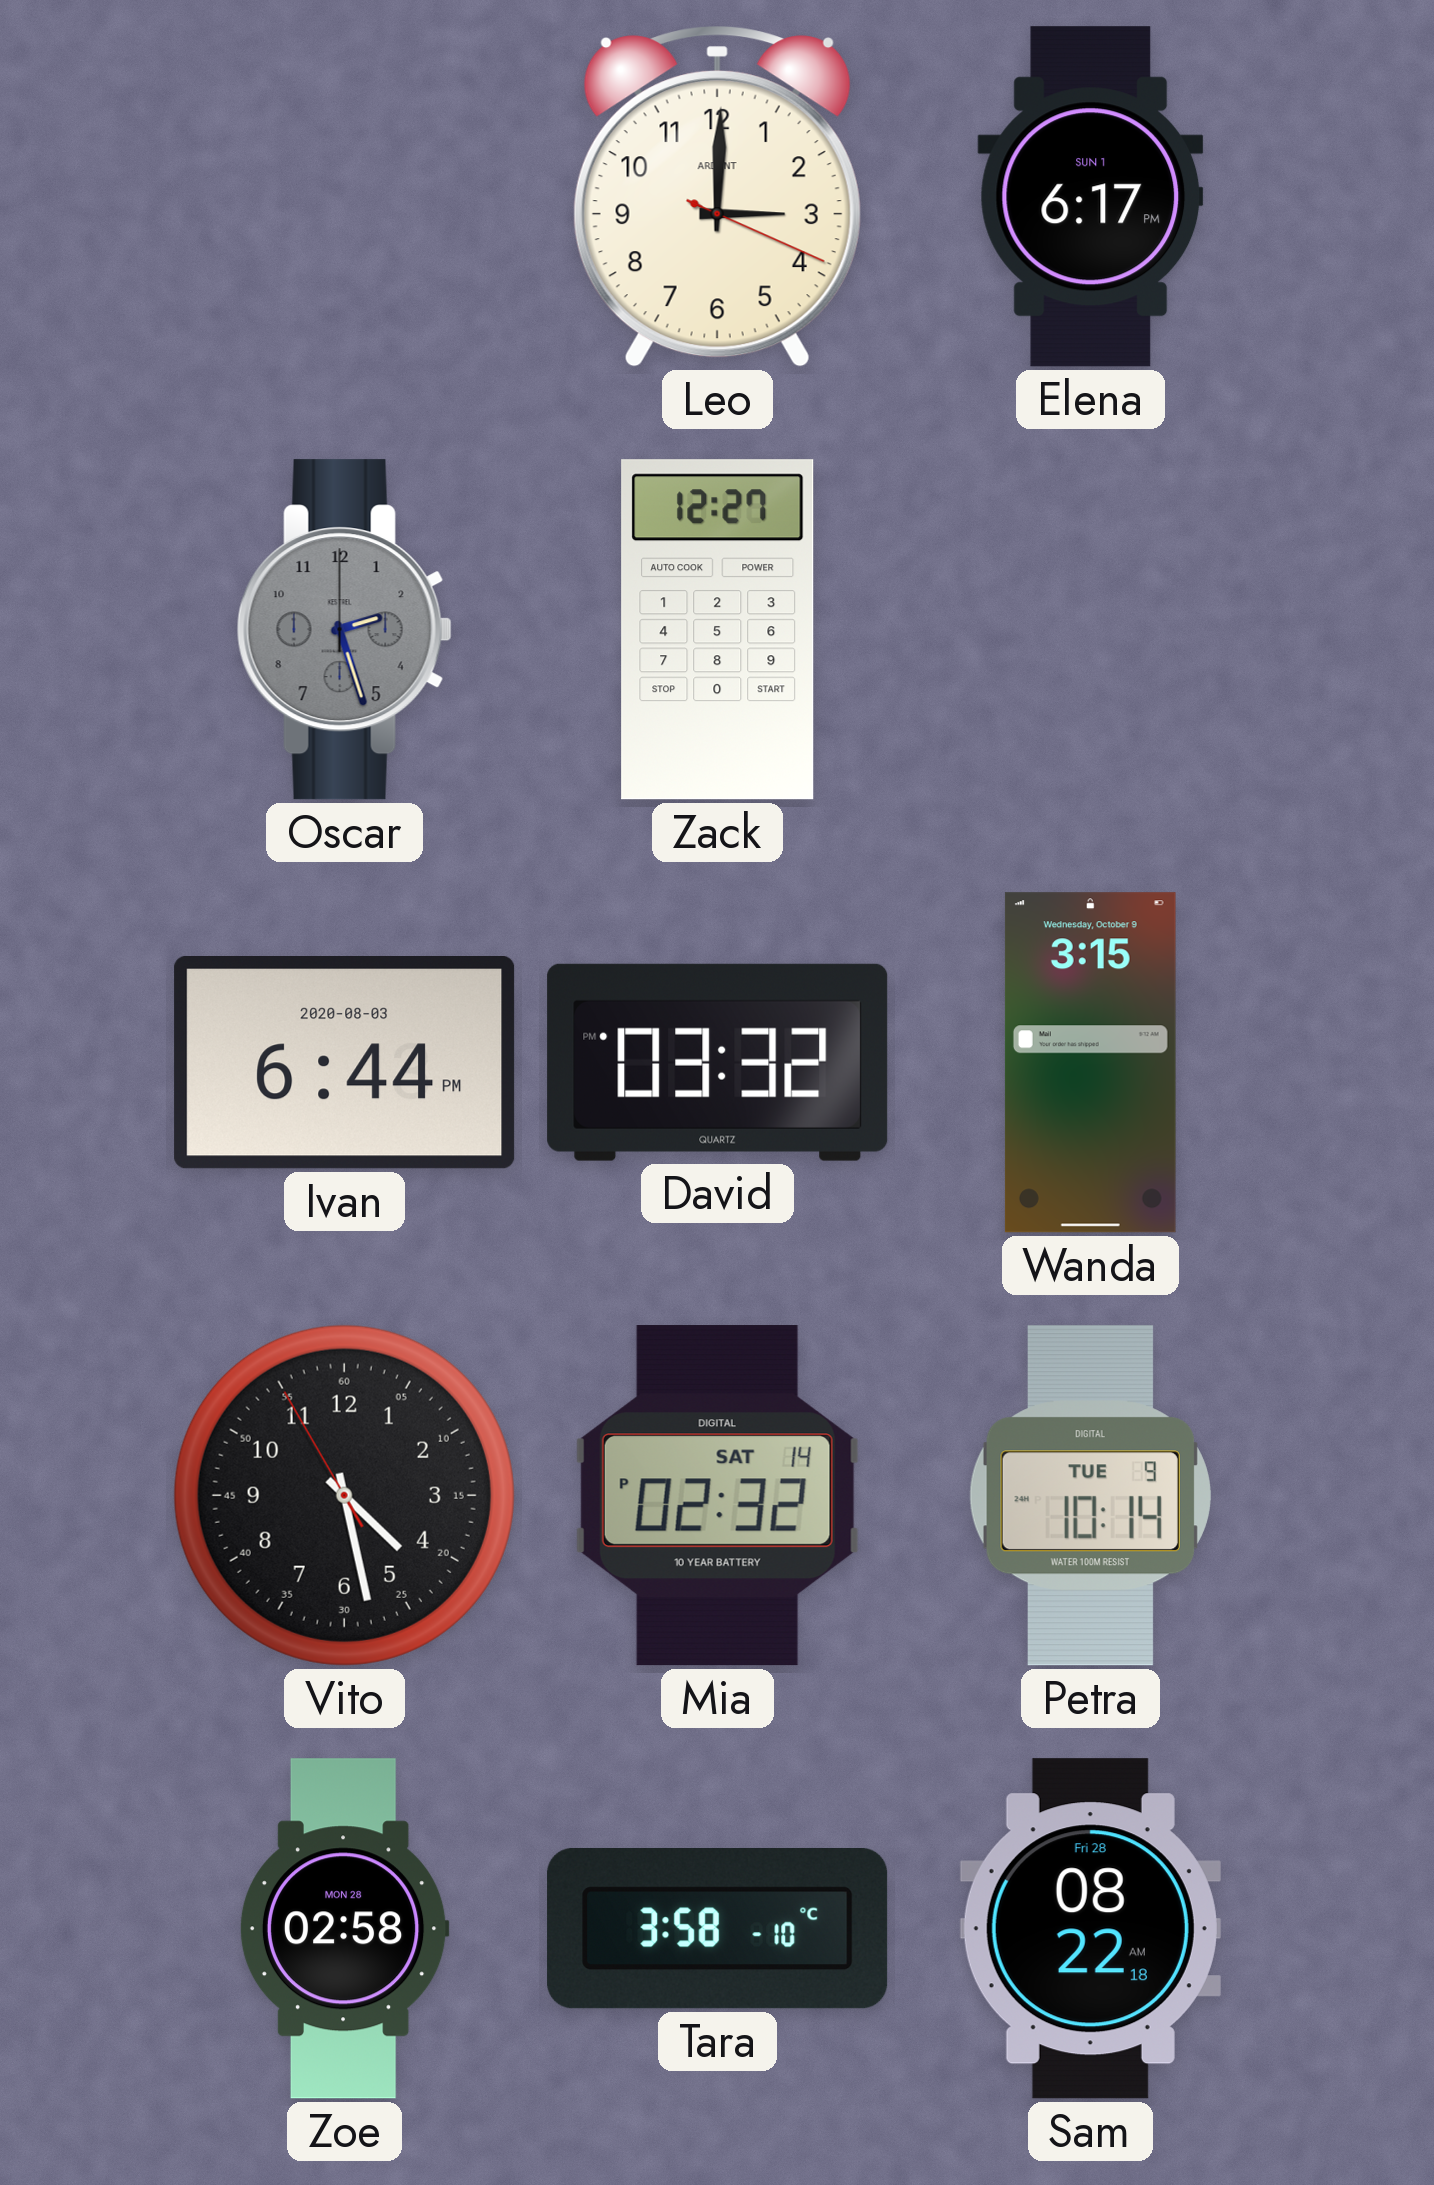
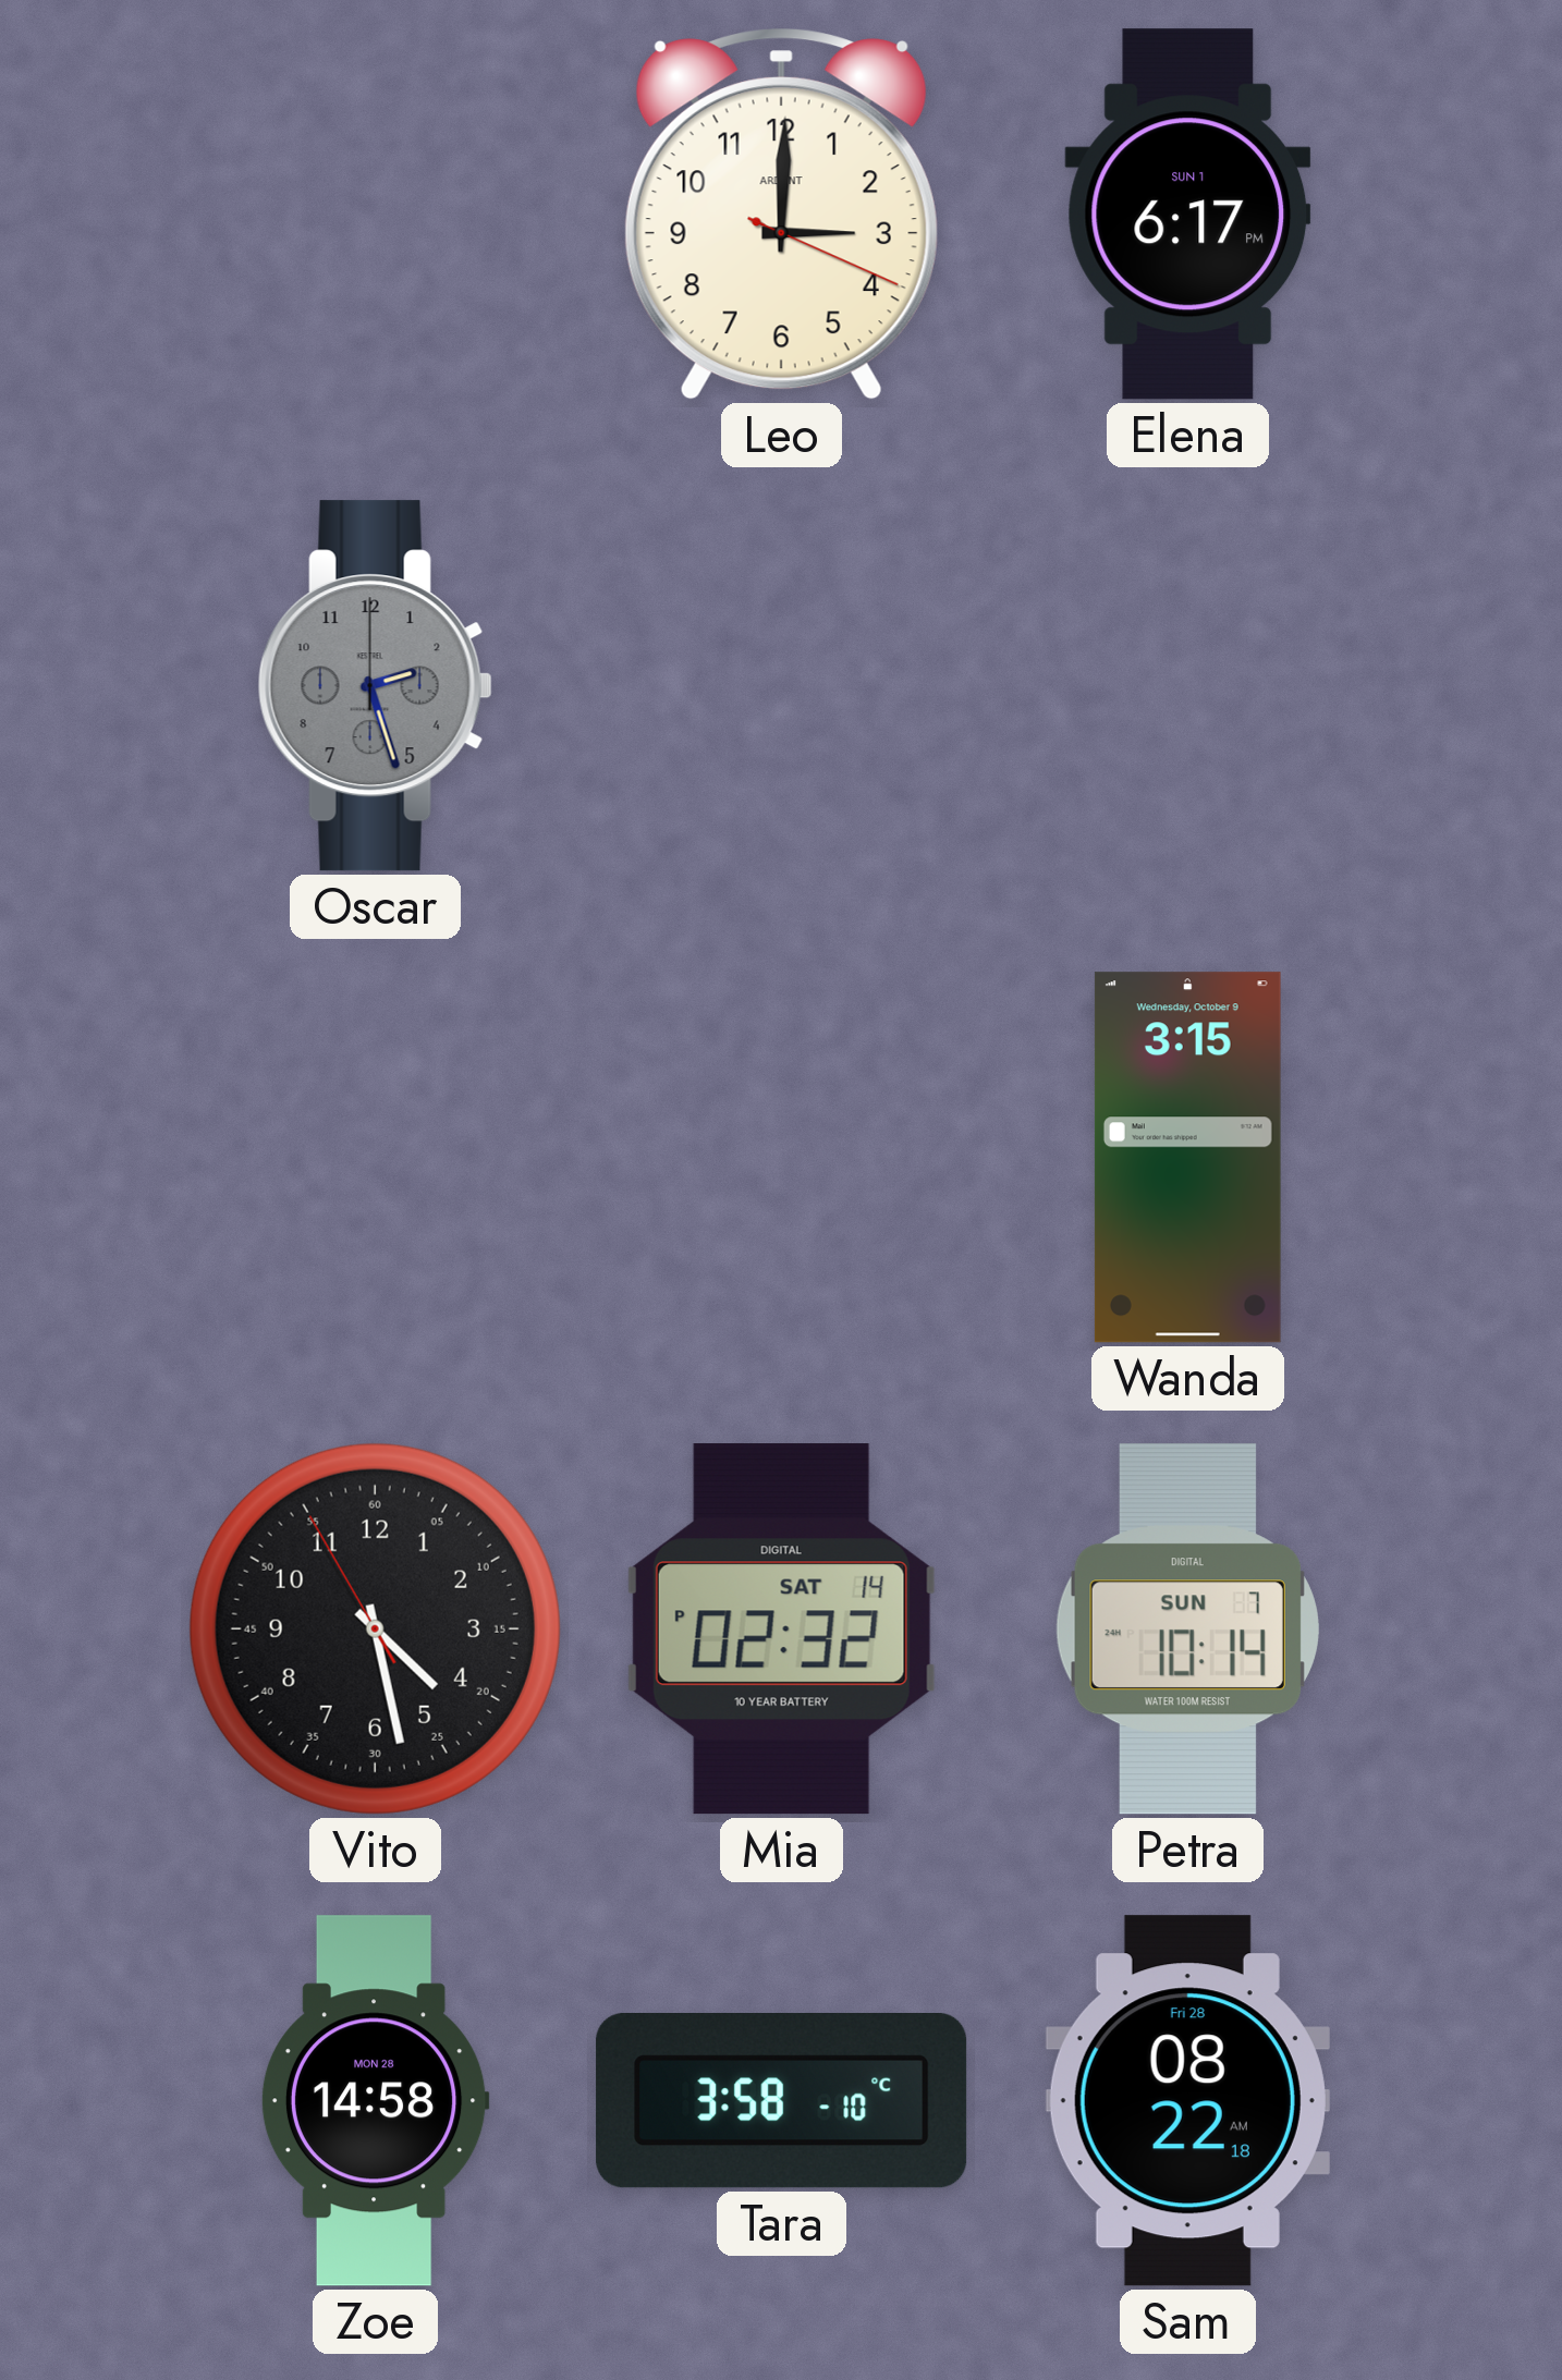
Zack: 12:27 -> none (718, 630)
Ivan: 6:44 -> none (345, 1063)
David: 03:32 -> none (718, 1062)
Petra date: TUE 9 -> SUN 7 (1187, 1630)
Zoe: 02:58 -> 14:58 (375, 2101)
